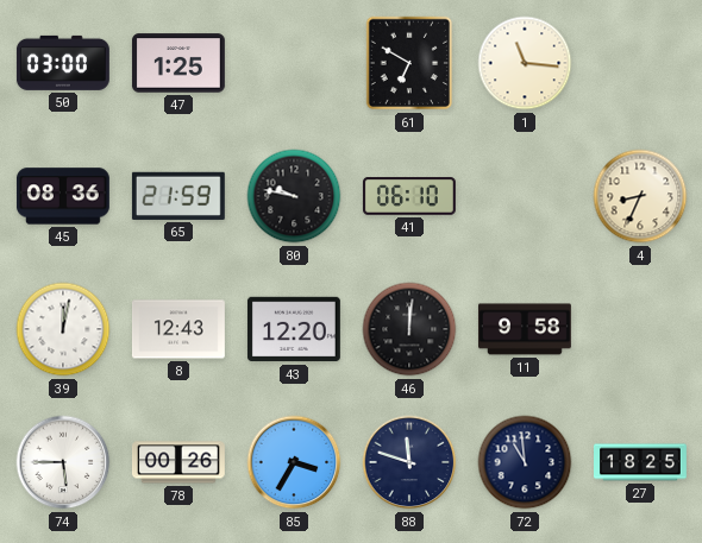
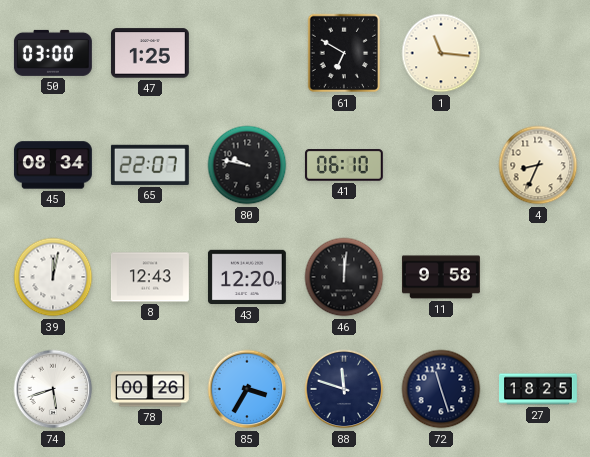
45: 08:36 -> 08:34 (53, 165)
65: 21:59 -> 22:07 (150, 165)
74: 5:45 -> 5:42 (53, 389)
72: 10:59 -> 11:27 (441, 389)
